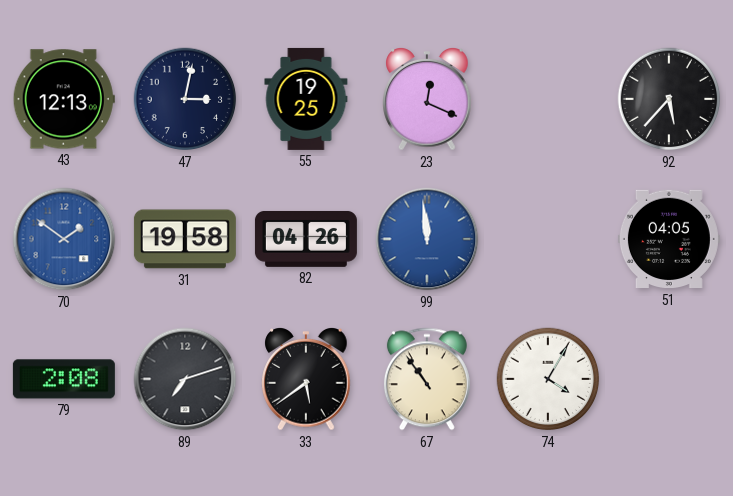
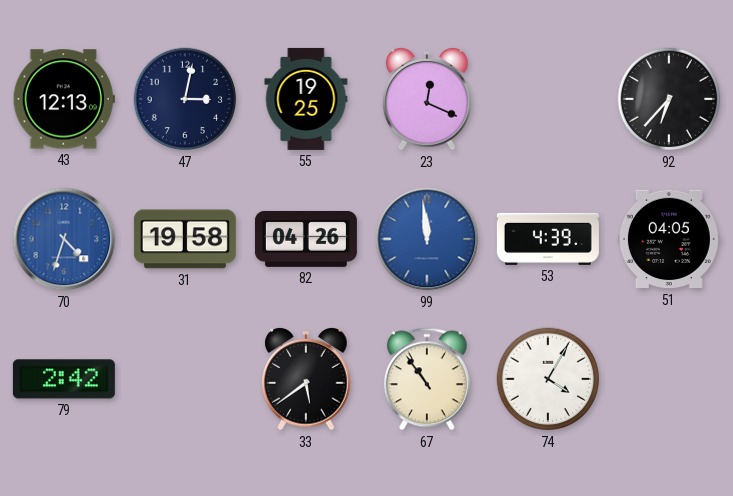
92: 5:37 -> 6:37 (669, 99)
70: 1:51 -> 4:33 (64, 239)
53: none -> 4:39 (548, 239)
79: 2:08 -> 2:42 (64, 379)
89: 7:12 -> none (185, 379)
